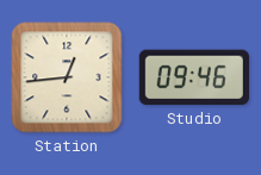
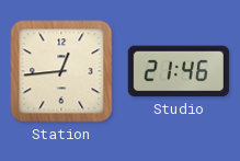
Studio: 09:46 -> 21:46 (179, 71)
